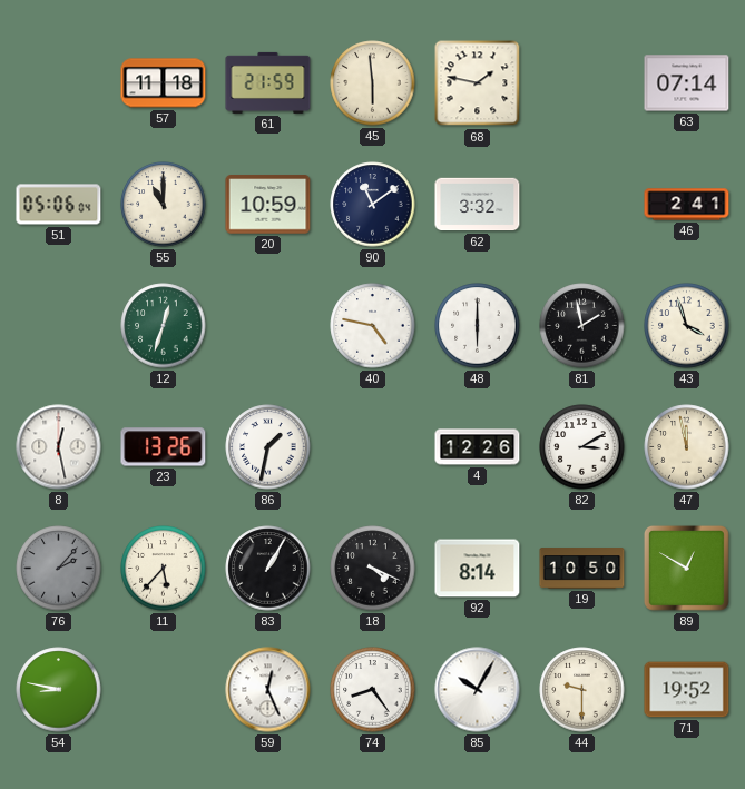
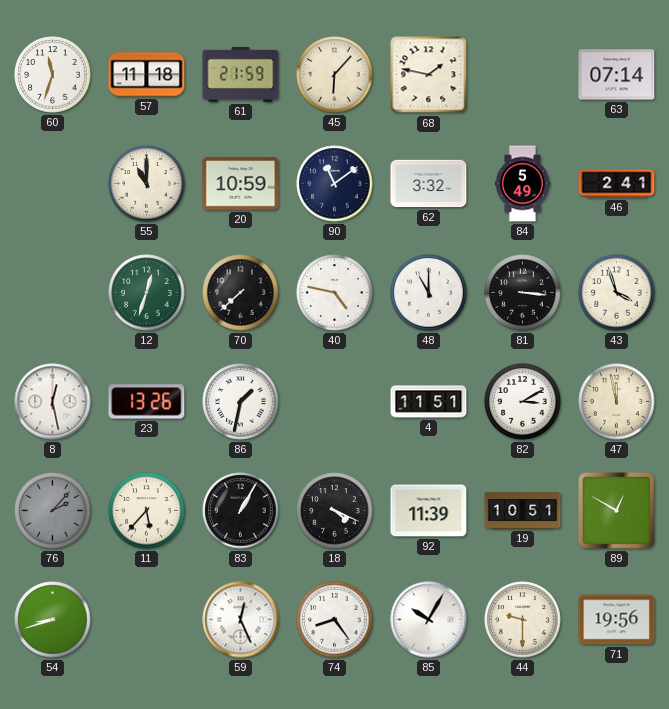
60: none -> 11:33 (53, 75)
45: 5:59 -> 6:07 (335, 75)
51: 05:06 -> none (59, 205)
84: none -> 5:49 (522, 184)
70: none -> 7:38 (241, 293)
48: 6:00 -> 11:00 (429, 293)
81: 1:58 -> 3:16 (523, 293)
4: 12:26 -> 11:51 (429, 402)
92: 8:14 -> 11:39 (429, 511)
19: 10:50 -> 10:51 (523, 511)
54: 8:47 -> 8:42 (53, 620)
71: 19:52 -> 19:56 (617, 620)
